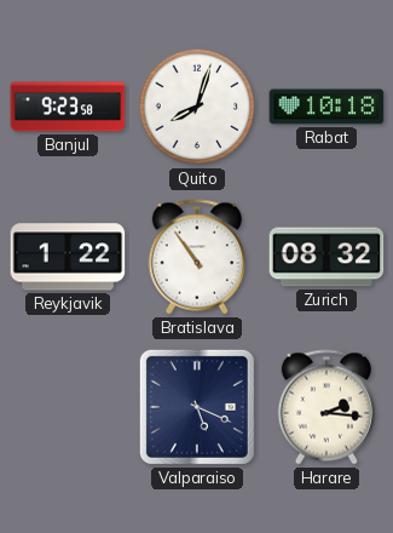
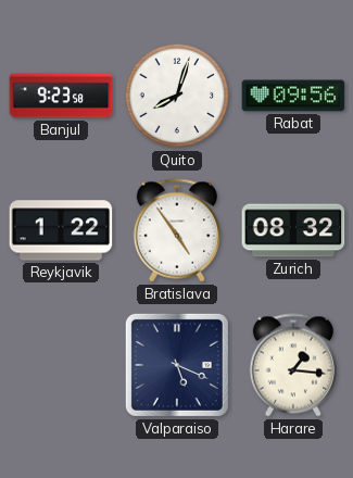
Rabat: 10:18 -> 09:56 (293, 96)
Bratislava: 10:54 -> 4:54 (176, 230)
Harare: 2:16 -> 1:16 (292, 365)
